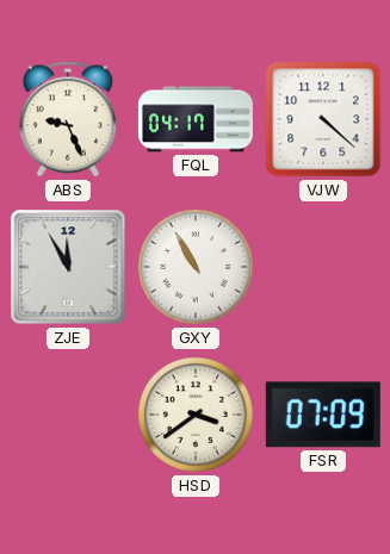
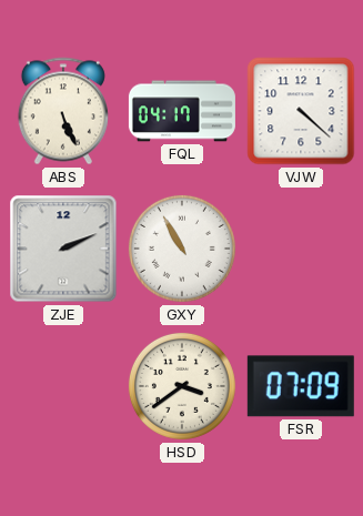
ABS: 9:26 -> 5:26 (63, 111)
ZJE: 11:55 -> 2:11 (63, 249)
